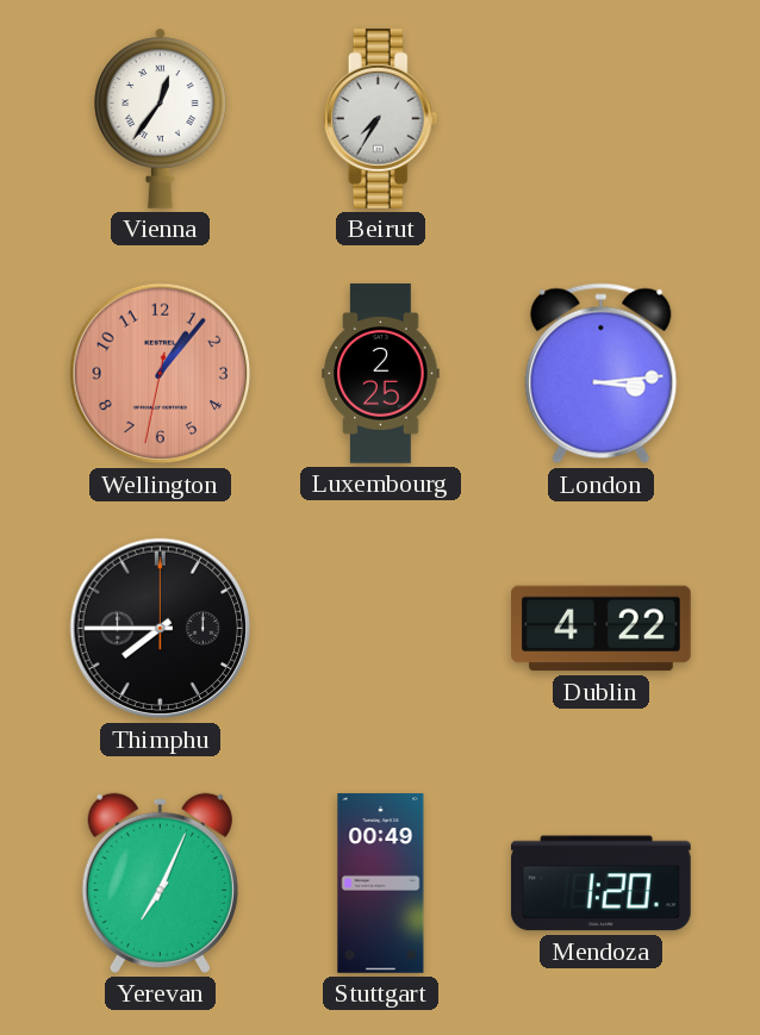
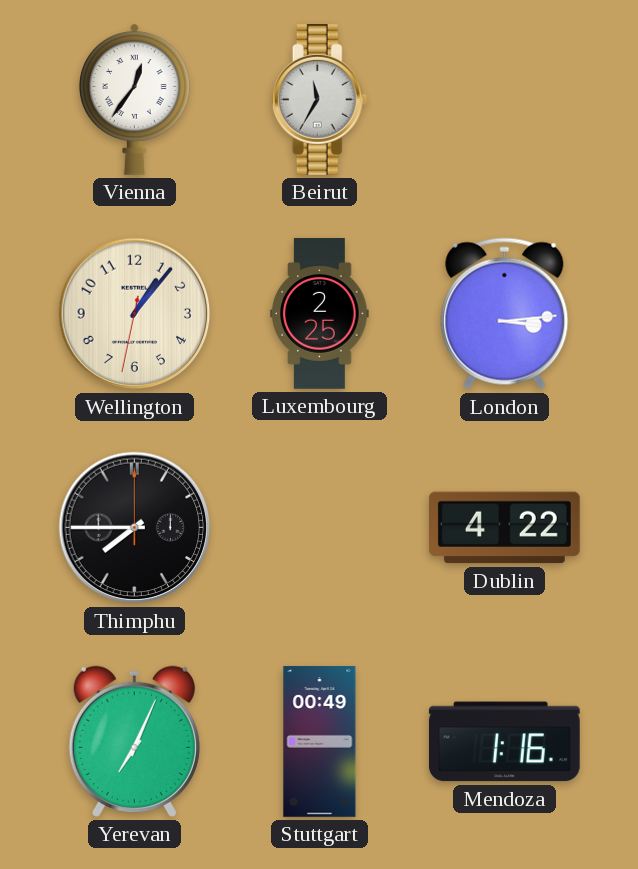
Beirut: 7:35 -> 11:35 (320, 100)
Wellington dial: salmon -> cream (135, 314)
Mendoza: 1:20 -> 1:16 (504, 742)
